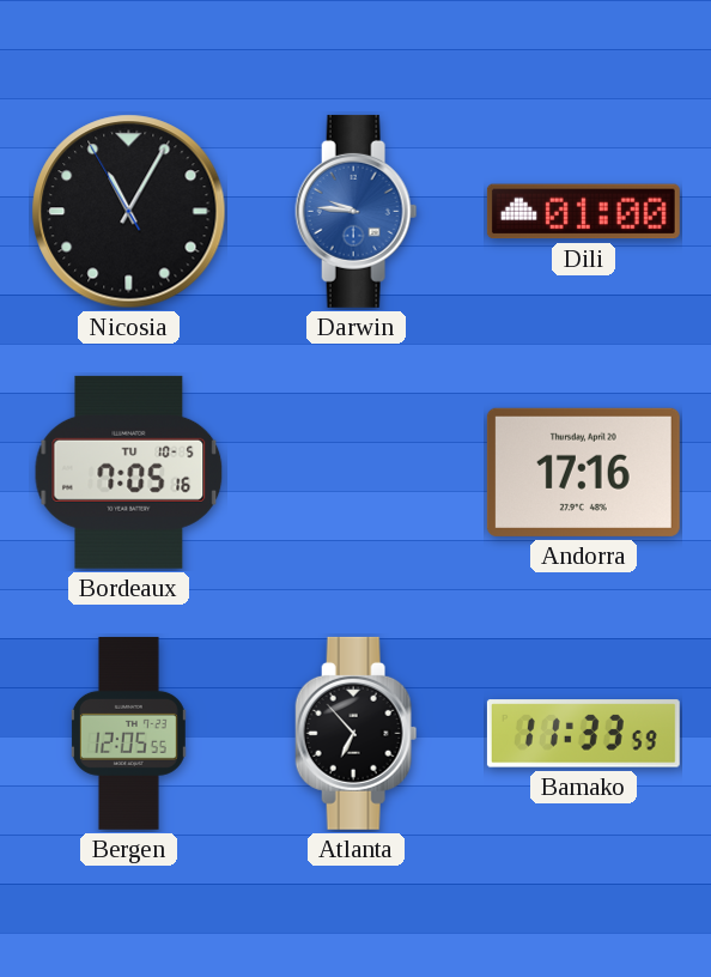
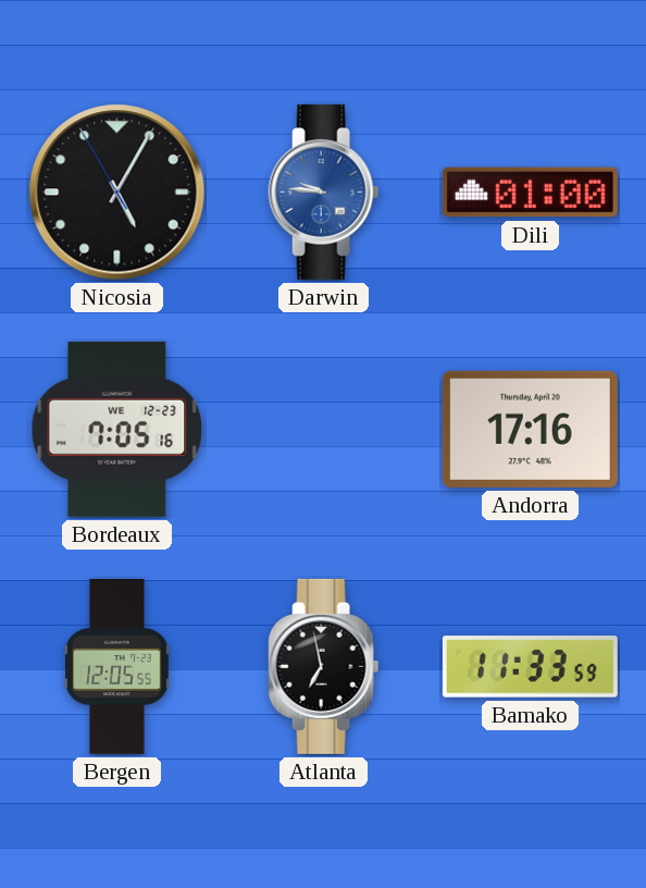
Nicosia: 11:04 -> 5:04 (117, 193)
Bordeaux date: TU 10-5 -> WE 12-23 (117, 429)
Atlanta: 6:53 -> 6:58 (324, 666)
